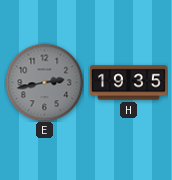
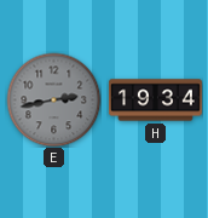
H: 19:35 -> 19:34 (155, 101)
